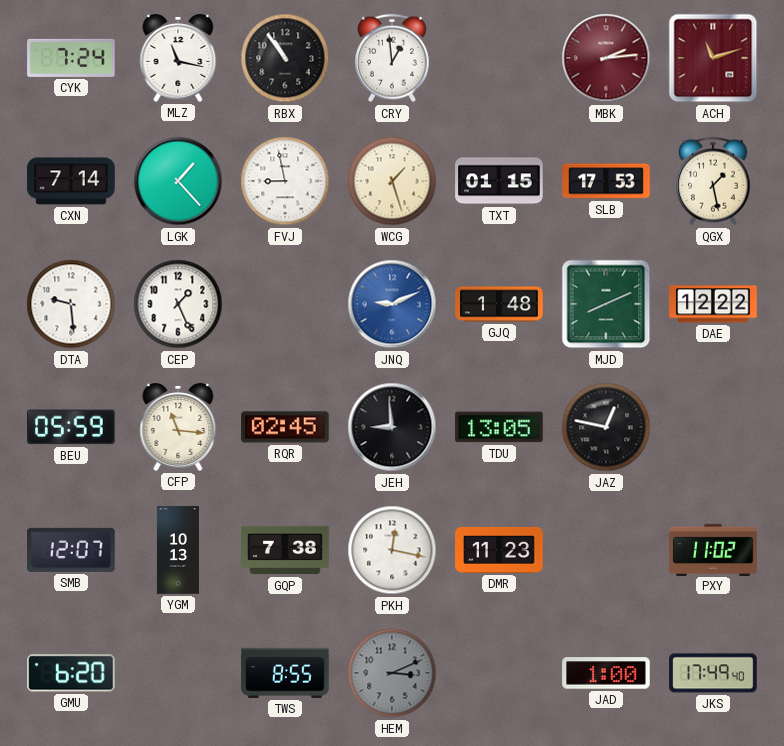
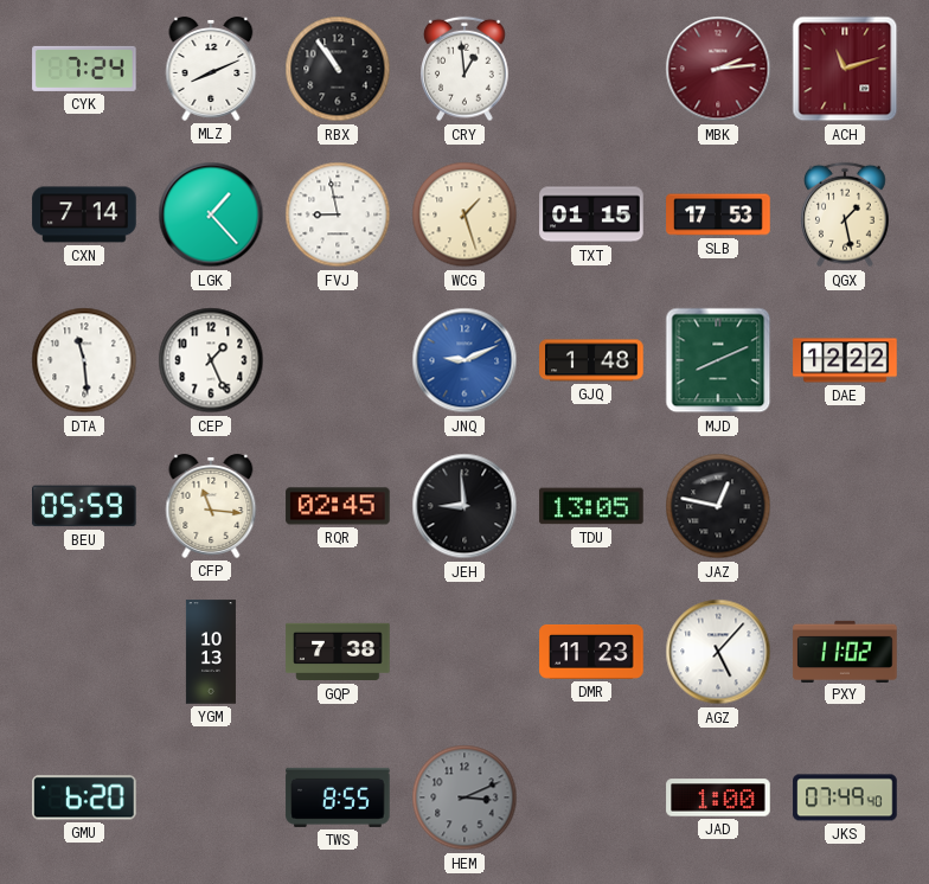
MLZ: 11:17 -> 8:11 (211, 69)
DTA: 9:29 -> 11:29 (84, 360)
SMB: 12:07 -> none (71, 550)
PKH: 12:17 -> none (392, 550)
AGZ: none -> 5:07 (718, 652)
JKS: 17:49 -> 07:49 (845, 797)
